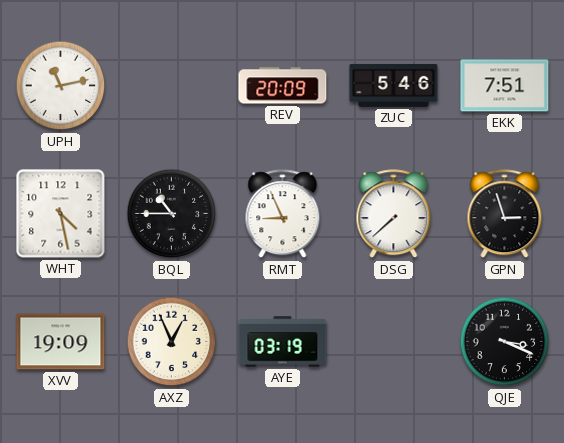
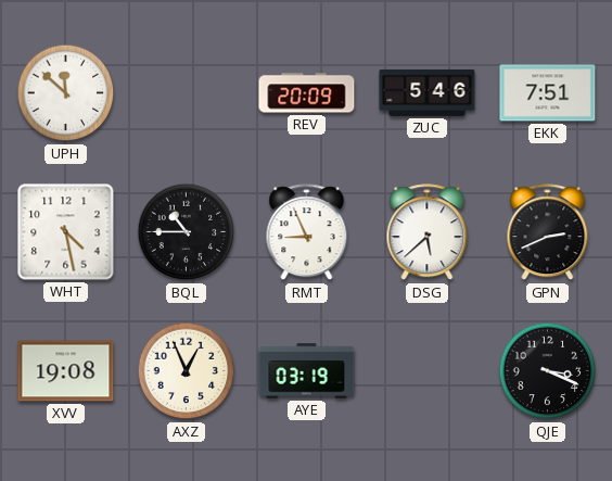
UPH: 11:13 -> 11:52 (66, 93)
DSG: 7:38 -> 5:38 (428, 232)
GPN: 2:57 -> 2:41 (548, 232)
XVV: 19:09 -> 19:08 (66, 371)
